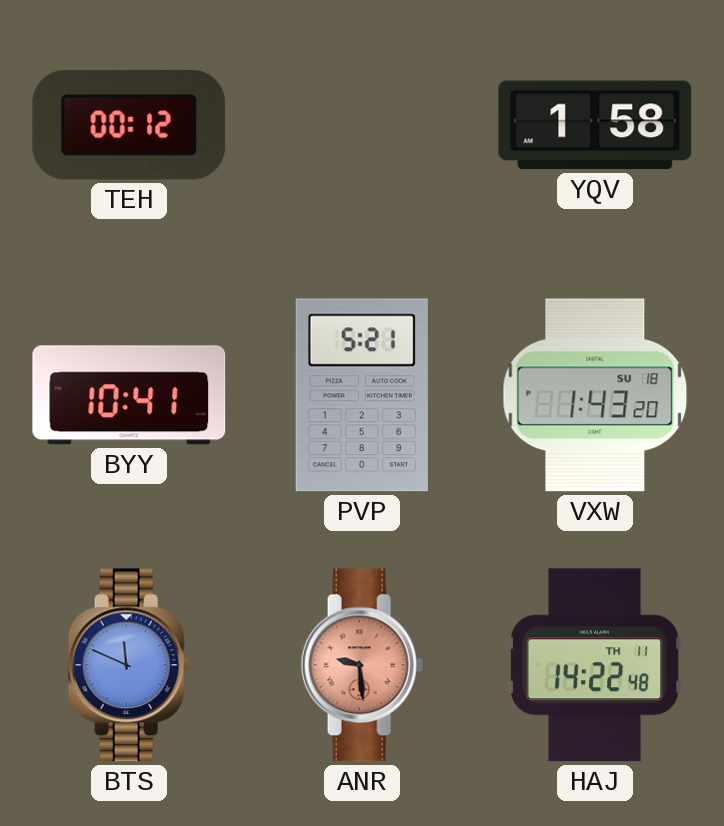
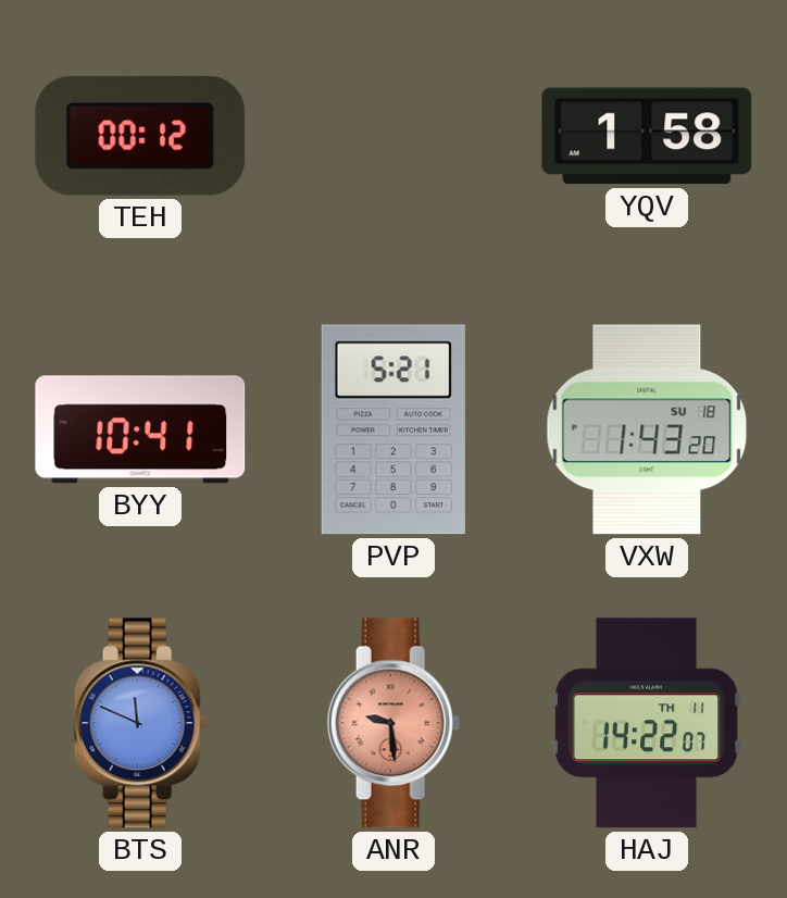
HAJ: 14:22:48 -> 14:22:07 (647, 723)
